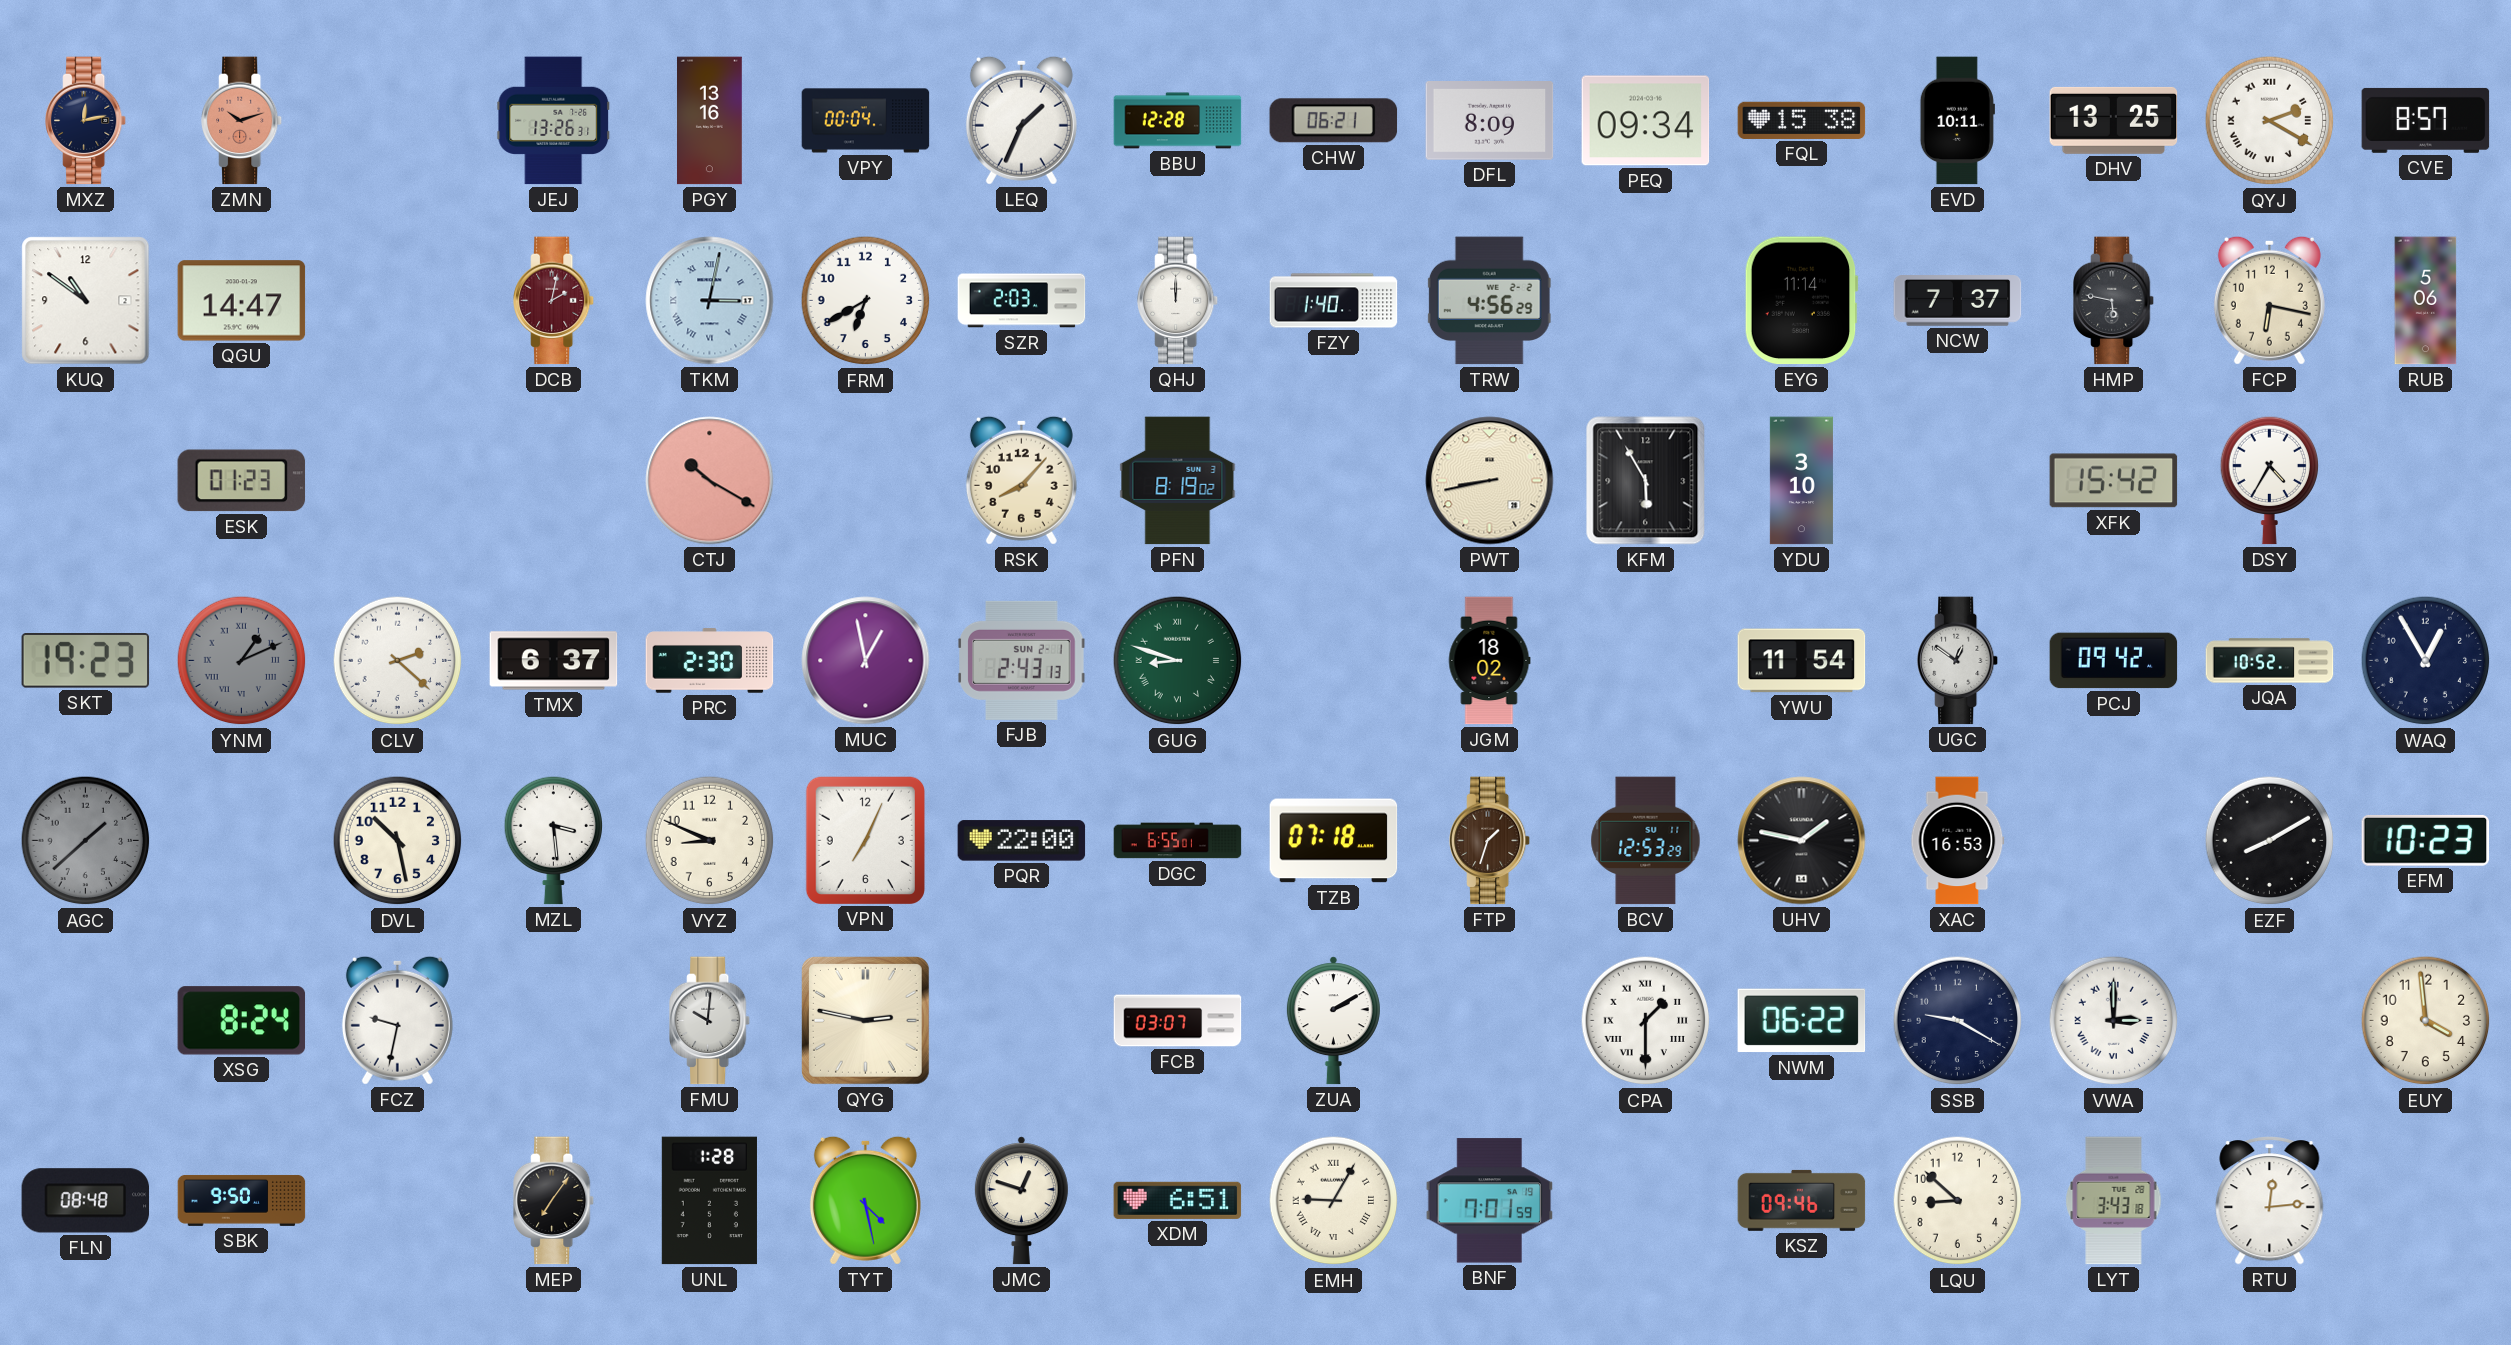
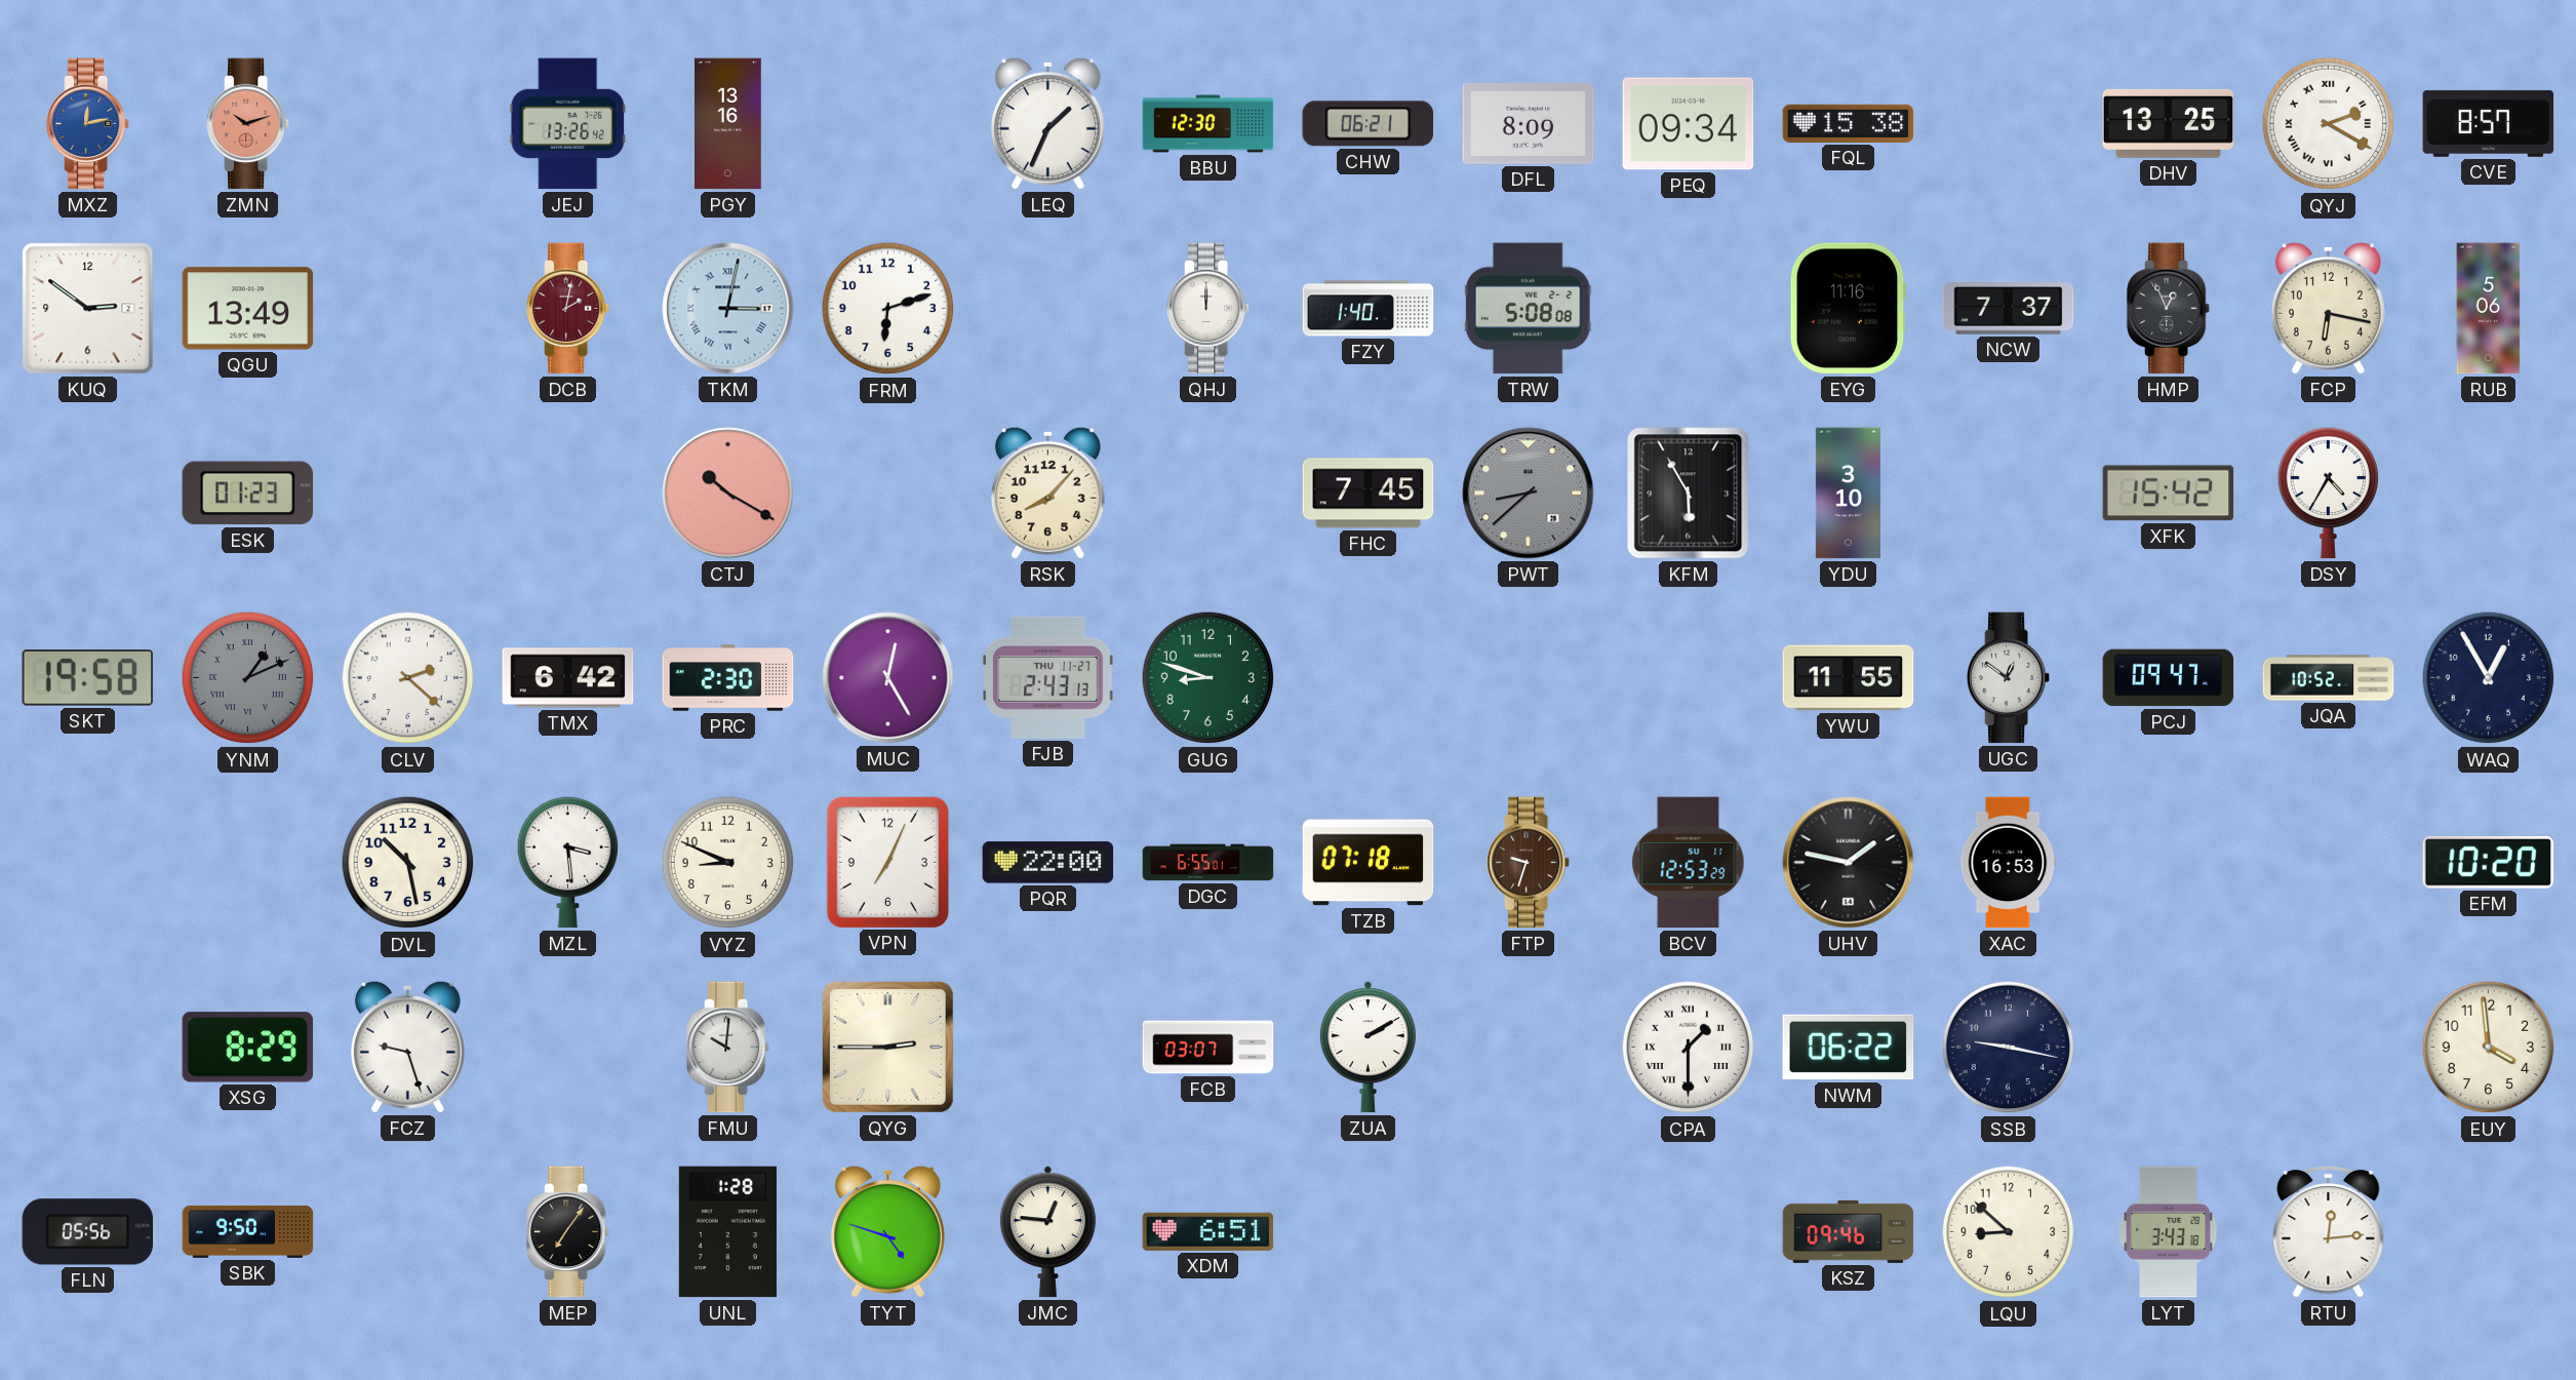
MXZ dial: navy -> blue (89, 124)
JEJ: 13:26:31 -> 13:26:42 (568, 124)
VPY: 00:04 -> none (866, 121)
BBU: 12:28 -> 12:30 (1208, 124)
EVD: 10:11 -> none (1957, 121)
KUQ: 10:51 -> 2:51 (88, 309)
QGU: 14:47 -> 13:49 (248, 309)
FRM: 6:40 -> 6:12 (888, 309)
SZR: 2:03 -> none (1022, 301)
TRW: 4:56 -> 5:08 (1528, 309)
EYG: 11:14 -> 11:16 (1848, 309)
HMP: 5:47 -> 12:56 (2170, 309)
PFN: 8:19 -> none (1178, 481)
FHC: none -> 7:45 (1369, 494)
PWT: 8:43 -> 8:38 (1529, 494)
PWT dial: cream -> grey (1529, 494)
SKT: 19:23 -> 19:58 (88, 678)
TMX: 6:37 -> 6:42 (568, 678)
MUC: 12:58 -> 12:25 (888, 678)
FJB date: SUN 2-1 -> THU 11-27 (1048, 677)
GUG numerals: Roman -> Arabic (1208, 678)
JGM: 18:02 -> none (1489, 661)
YWU: 11:54 -> 11:55 (1849, 678)
PCJ: 09:42 -> 09:47 (2169, 678)
AGC: 1:38 -> none (86, 841)
FTP: 1:33 -> 9:33 (1530, 863)
EZF: 8:10 -> none (2270, 841)
EFM: 10:23 -> 10:20 (2489, 862)
XSG: 8:24 -> 8:29 (248, 1048)
FCZ: 9:32 -> 9:27 (407, 1047)
QYG: 2:47 -> 2:45 (887, 1047)
SSB: 9:20 -> 9:17 (2009, 1048)
VWA: 3:00 -> none (2114, 1021)
FLN: 08:48 -> 05:56 (88, 1232)
TYT: 4:28 -> 4:48 (887, 1231)
JMC: 12:48 -> 12:46 (1047, 1232)
EMH: 9:05 -> none (1334, 1201)
BNF: 7:01 -> none (1490, 1201)
